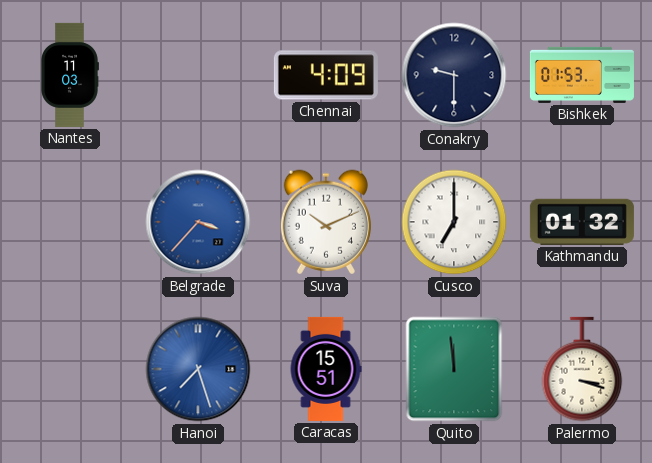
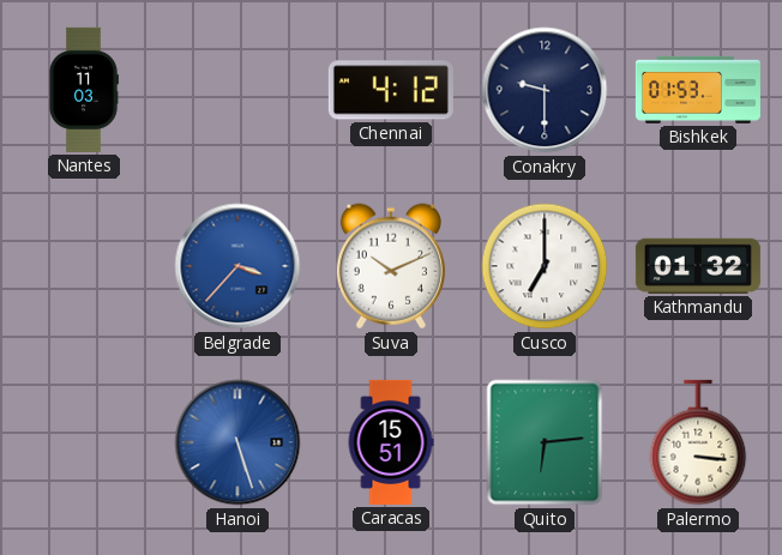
Chennai: 4:09 -> 4:12 (391, 90)
Hanoi: 7:27 -> 5:27 (237, 442)
Quito: 11:59 -> 6:14 (545, 442)
Palermo: 3:18 -> 3:16 (698, 442)
